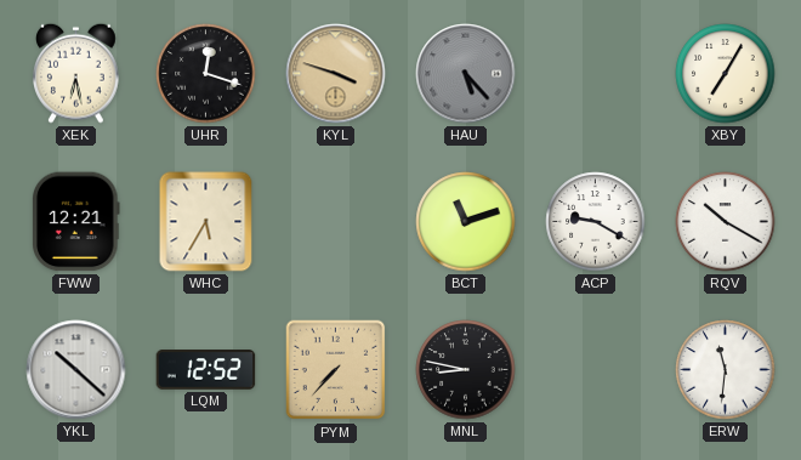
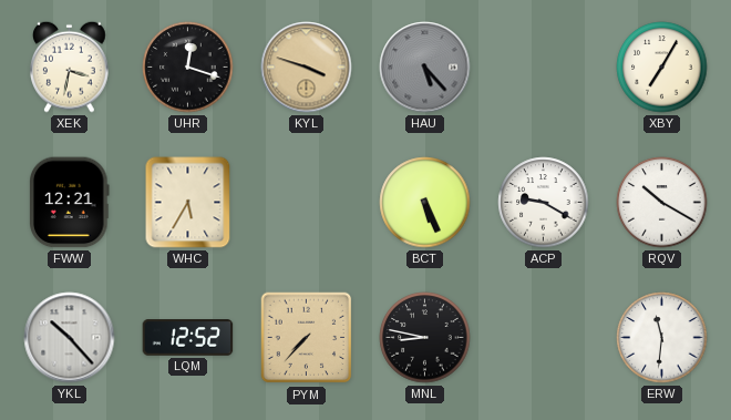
XEK: 6:28 -> 3:32 (70, 66)
BCT: 11:12 -> 5:26 (425, 203)
YKL: 10:22 -> 10:23 (70, 338)
